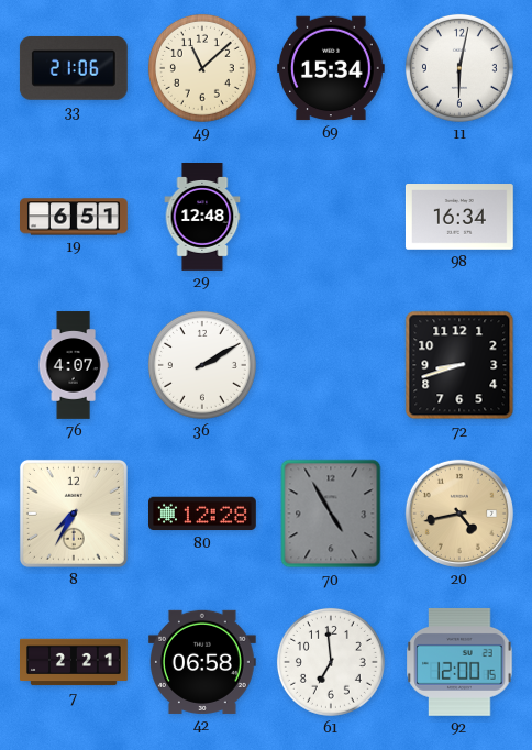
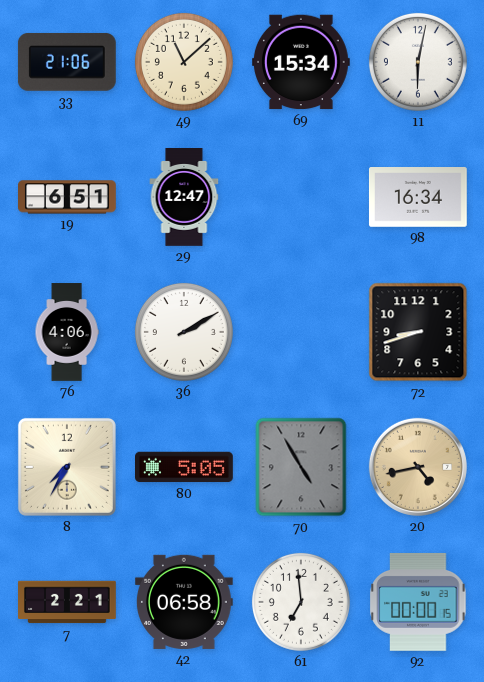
29: 12:48 -> 12:47 (184, 197)
76: 4:07 -> 4:06 (67, 332)
80: 12:28 -> 5:05 (185, 467)
92: 12:00 -> 00:00 (418, 602)
